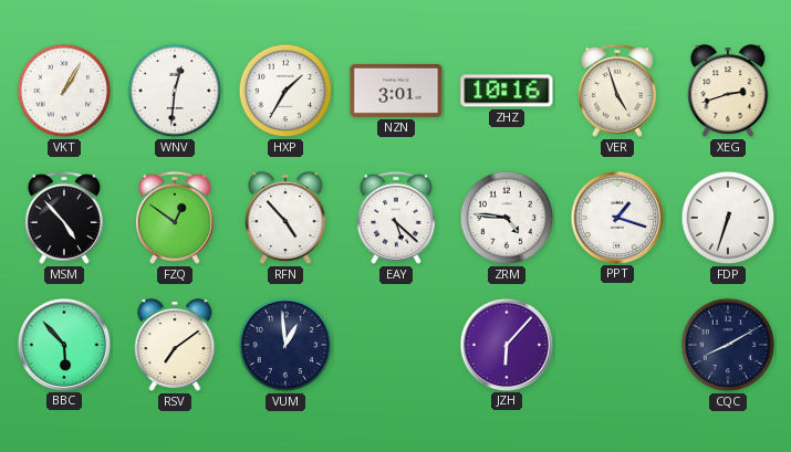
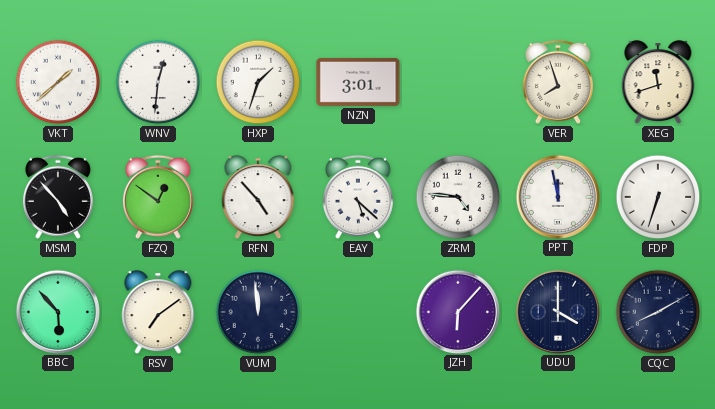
VKT: 1:05 -> 1:38 (58, 82)
HXP: 1:35 -> 1:33 (258, 82)
ZHZ: 10:16 -> none (507, 91)
VER: 4:57 -> 7:57 (558, 82)
XEG: 2:42 -> 11:42 (658, 83)
PPT: 1:18 -> 11:58 (557, 196)
VUM: 12:59 -> 11:59 (258, 312)
UDU: none -> 4:00 (557, 311)
